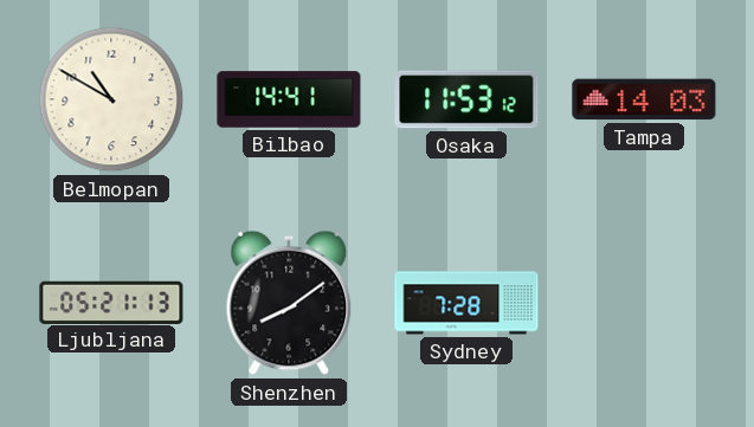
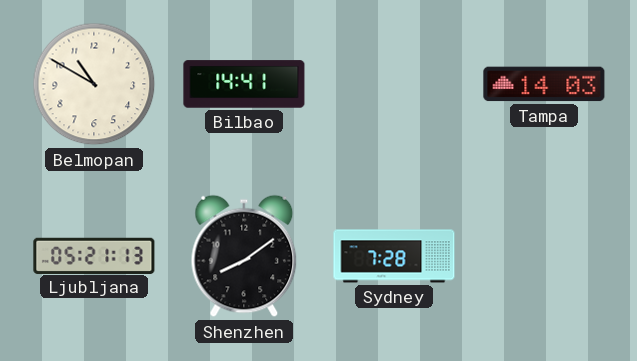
Osaka: 11:53 -> none (466, 99)
